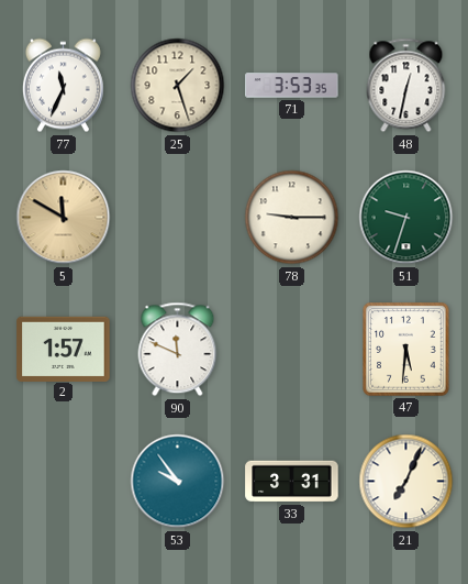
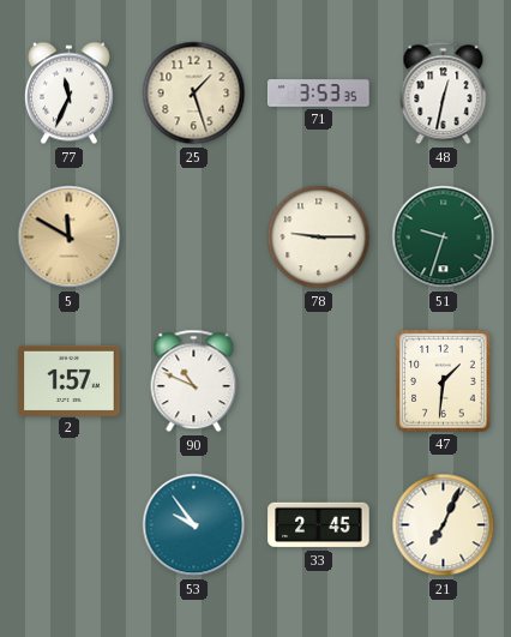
90: 11:49 -> 10:49 (194, 381)
47: 5:31 -> 1:31 (444, 381)
33: 3:31 -> 2:45 (319, 525)
